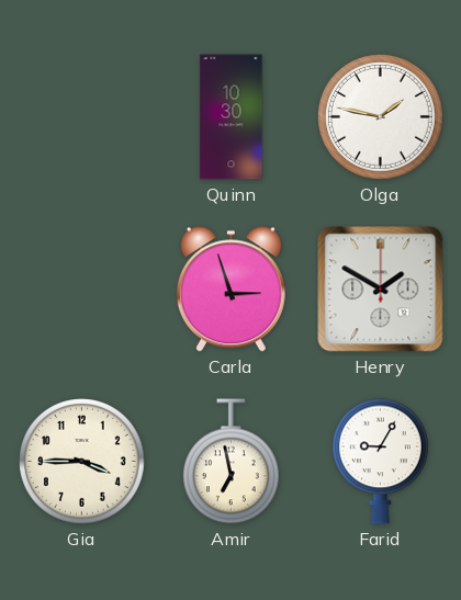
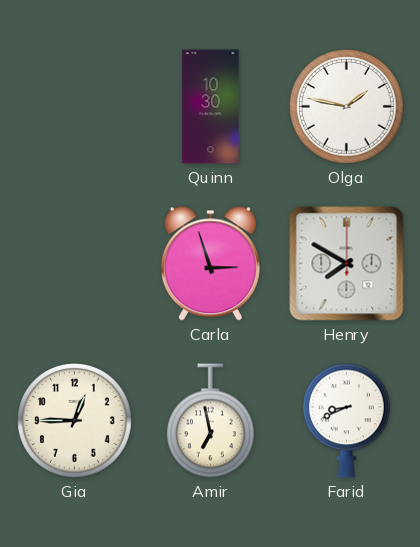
Henry: 1:50 -> 7:50 (347, 264)
Gia: 3:45 -> 12:45 (75, 421)
Farid: 9:05 -> 8:41 (346, 421)
